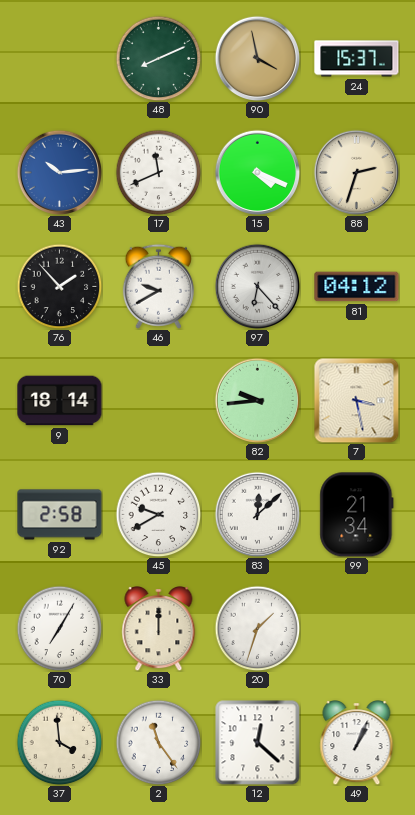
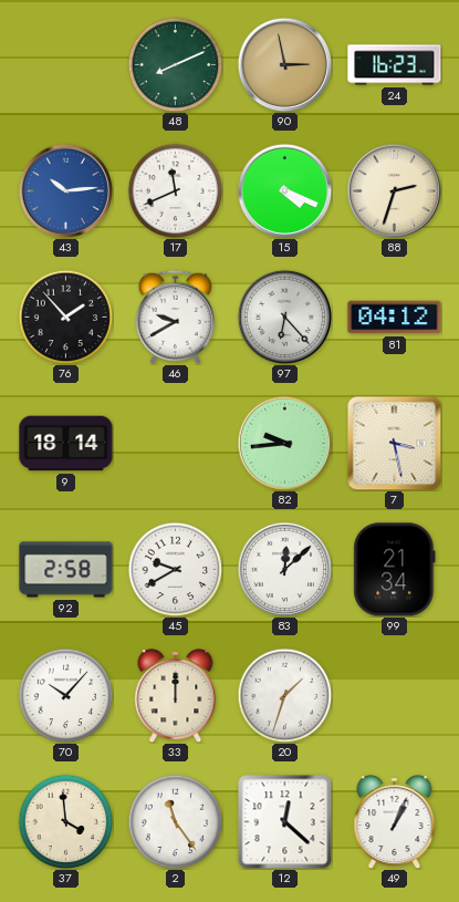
90: 3:58 -> 2:58 (284, 64)
24: 15:37 -> 16:23 (395, 65)
70: 7:05 -> 10:07 (65, 695)
